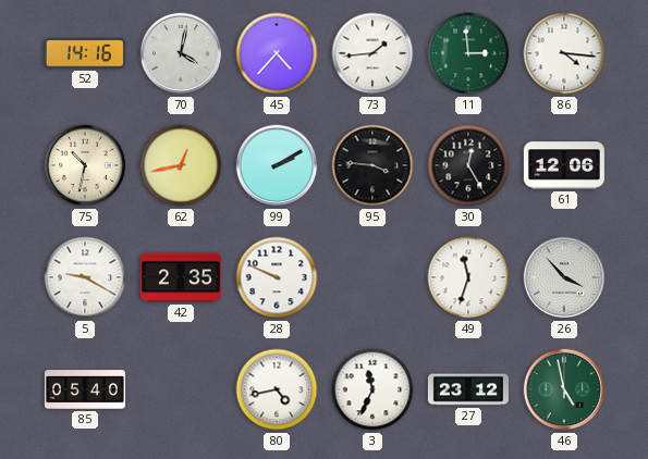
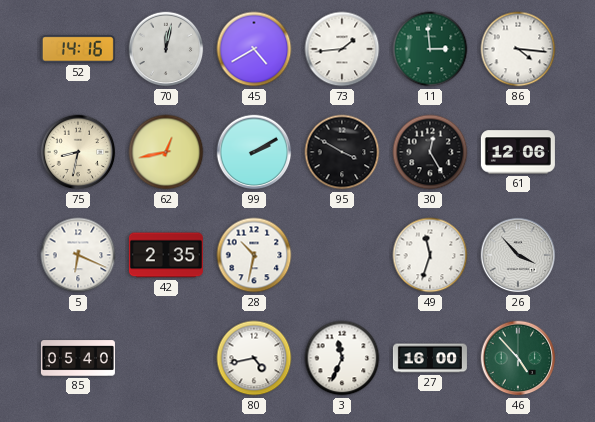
70: 4:02 -> 12:02 (166, 49)
45: 4:37 -> 4:40 (254, 49)
75: 10:32 -> 8:32 (78, 152)
95: 3:46 -> 3:50 (342, 152)
5: 9:20 -> 6:19 (78, 255)
28: 9:49 -> 10:32 (254, 255)
27: 23:12 -> 16:00 (430, 358)
46: 4:58 -> 4:53 (518, 358)
